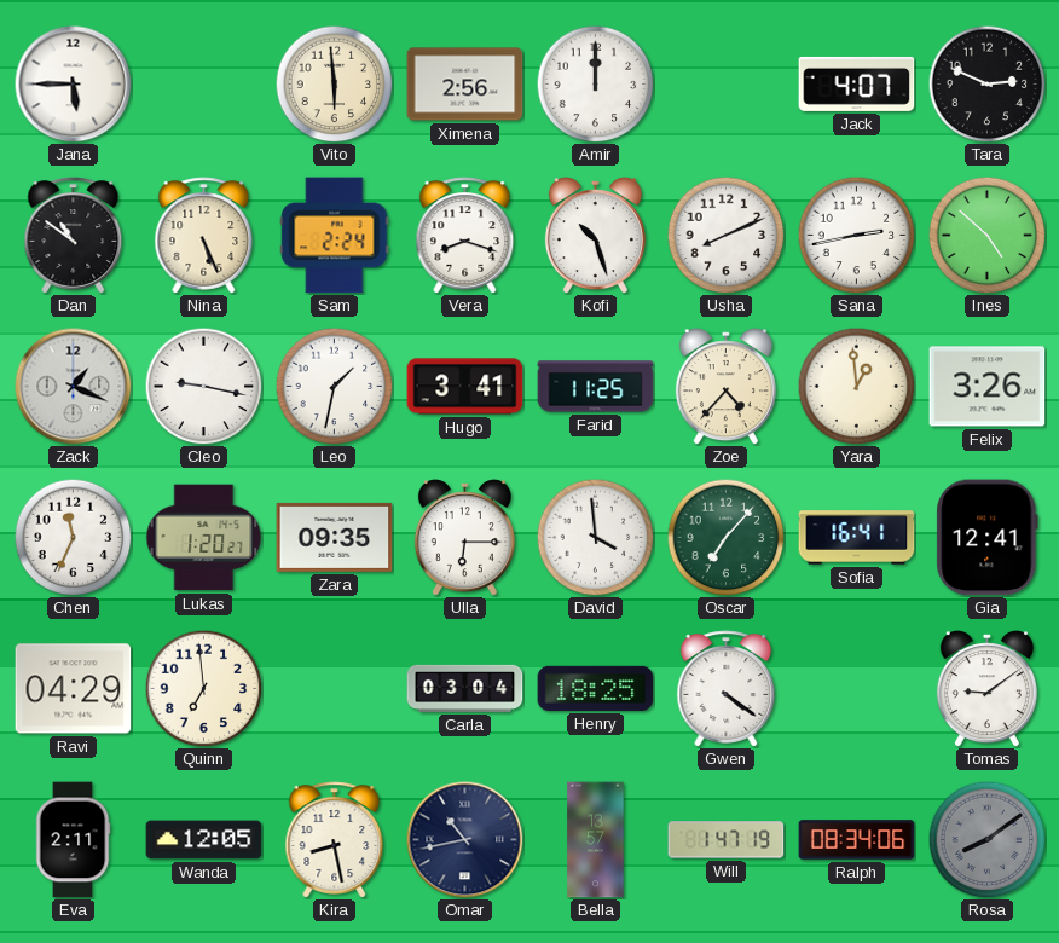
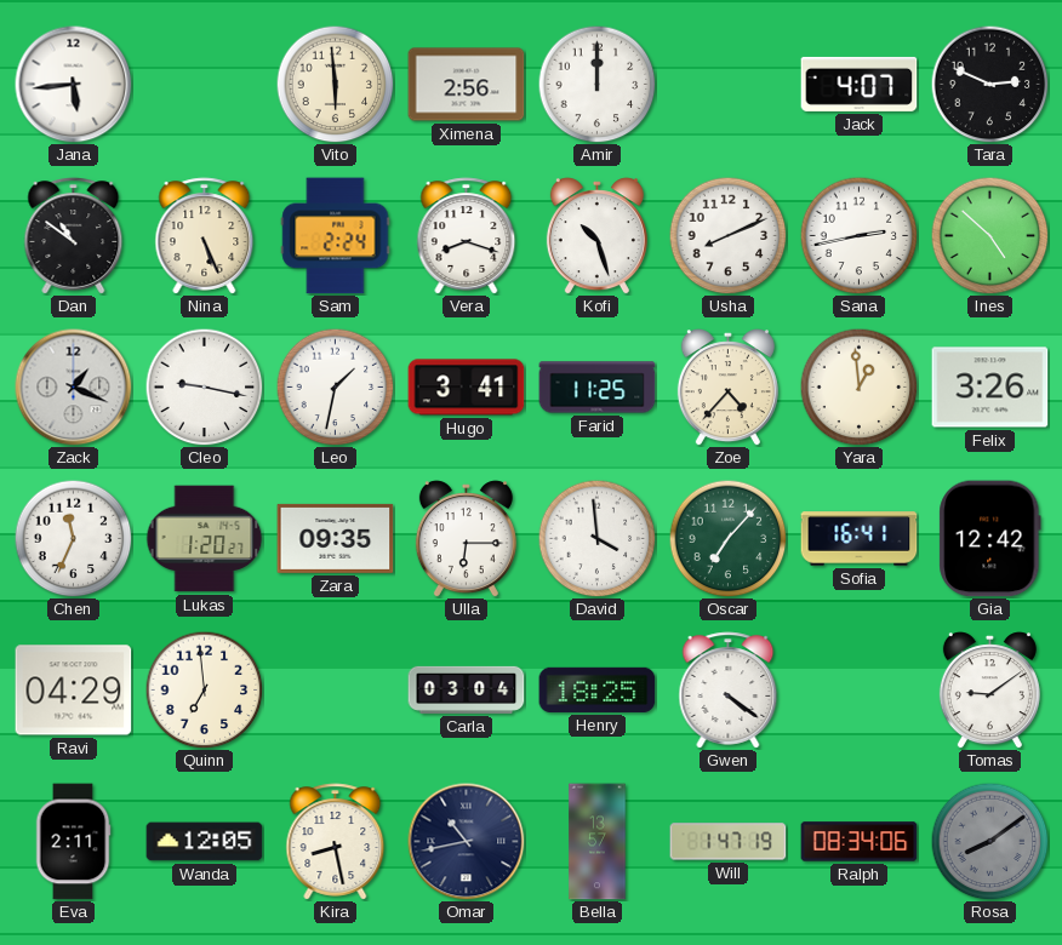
Jana: 5:45 -> 5:44 (74, 85)
Gia: 12:41 -> 12:42 (990, 539)
